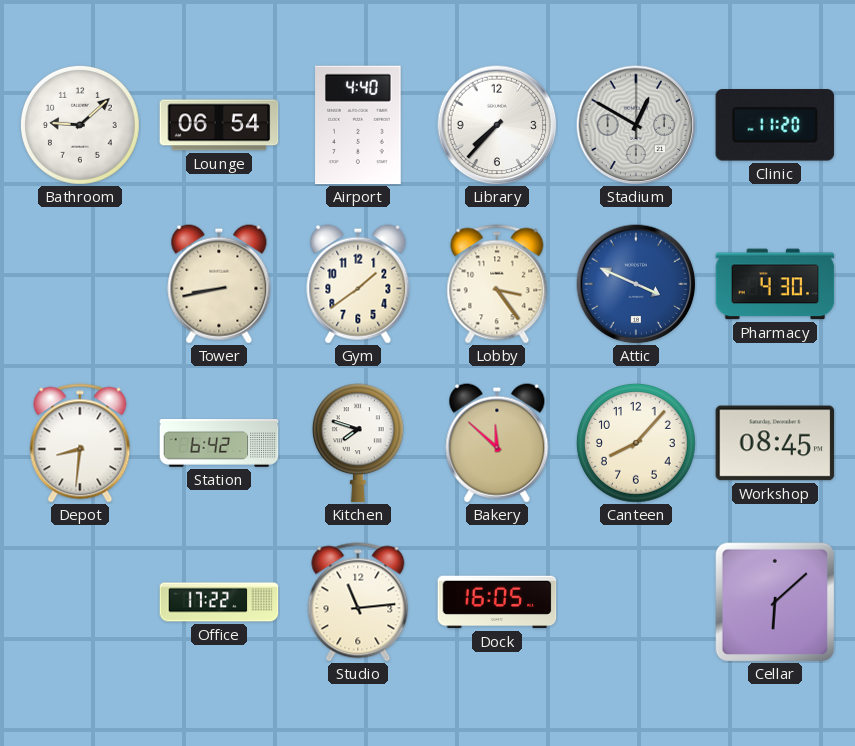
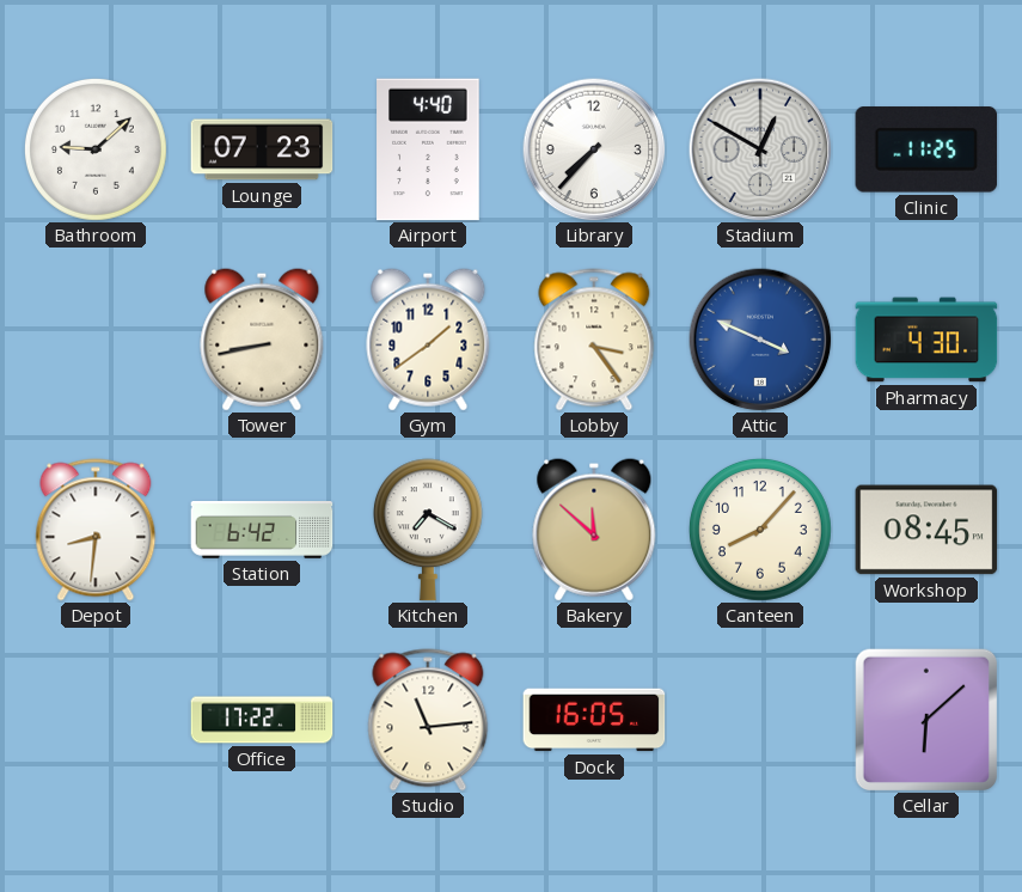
Lounge: 06:54 -> 07:23 (262, 149)
Clinic: 11:20 -> 11:25 (926, 149)
Kitchen: 7:48 -> 7:20 (428, 530)
